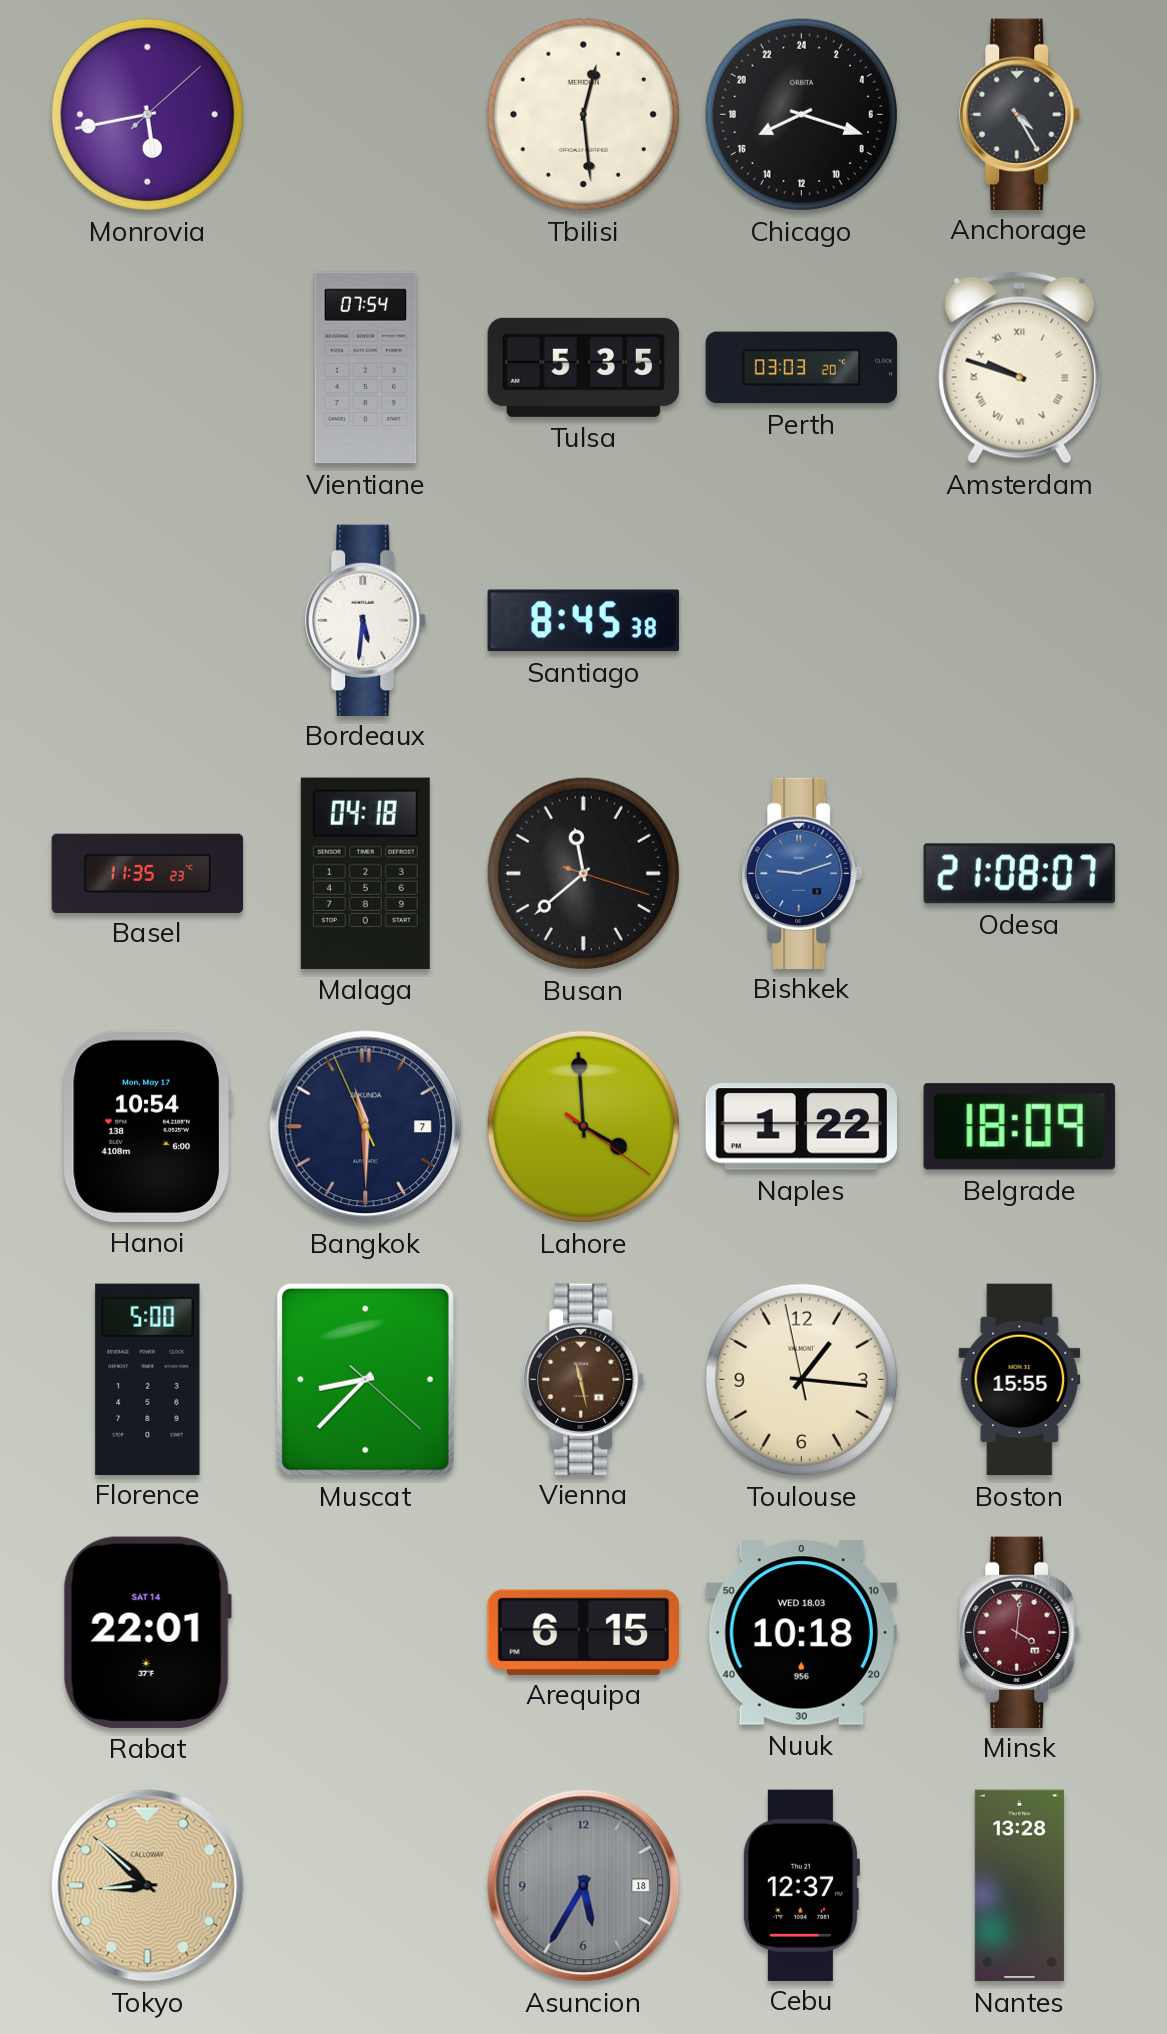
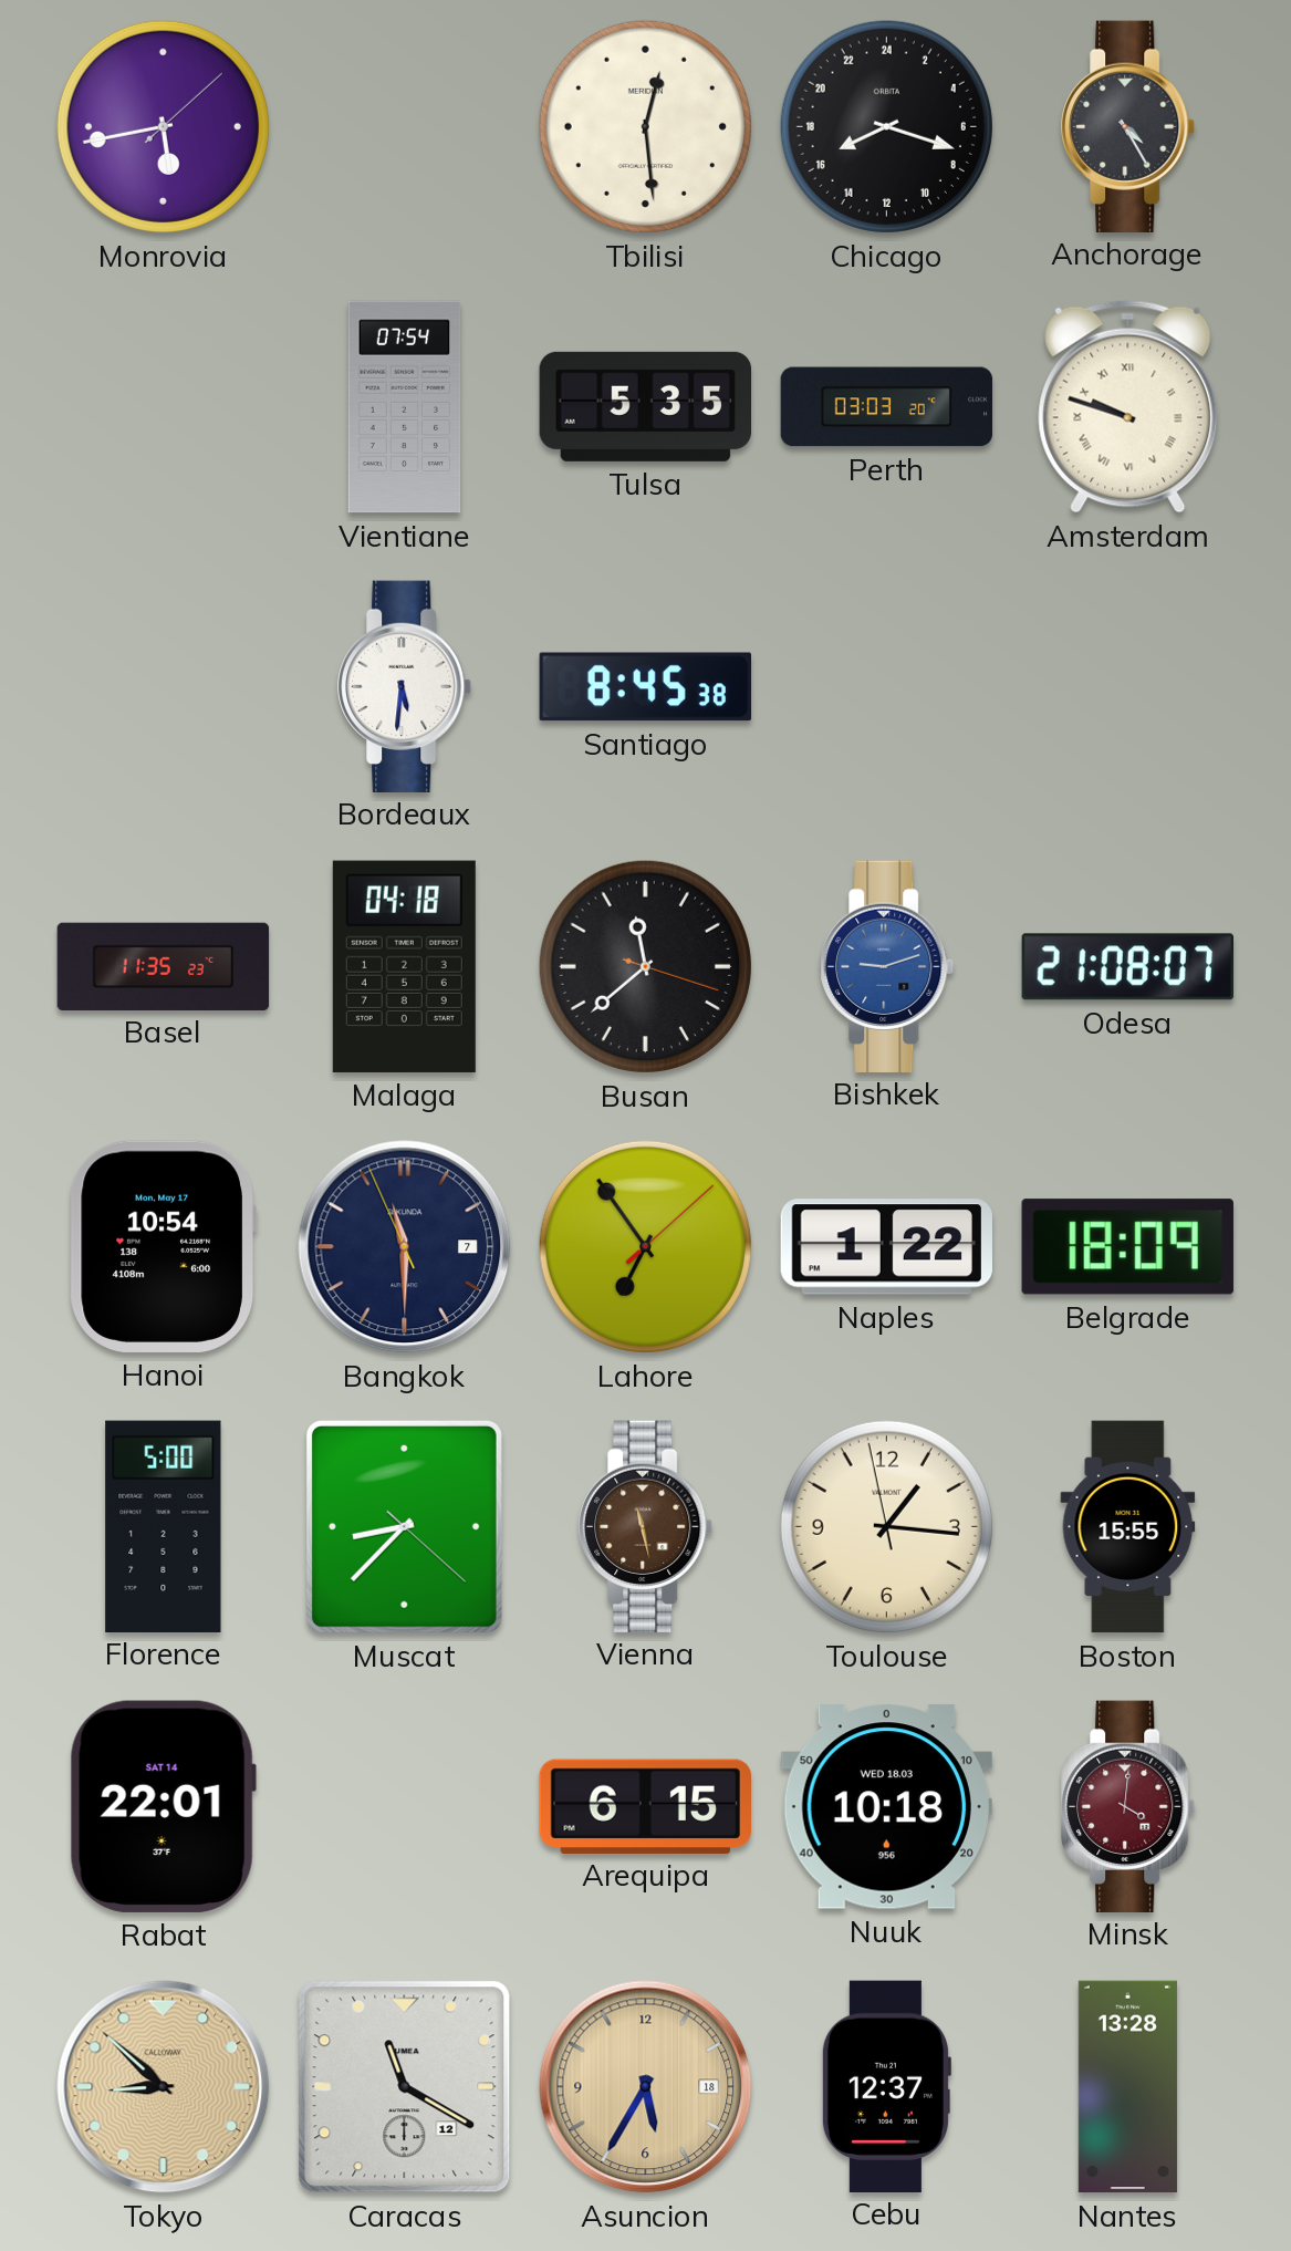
Lahore: 3:59 -> 6:54 (645, 1246)
Caracas: none -> 11:20 (405, 2087)
Asuncion dial: grey -> champagne (646, 2087)
